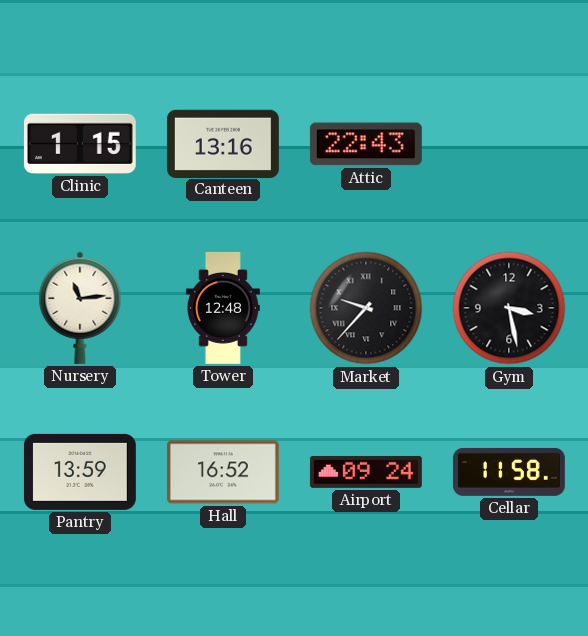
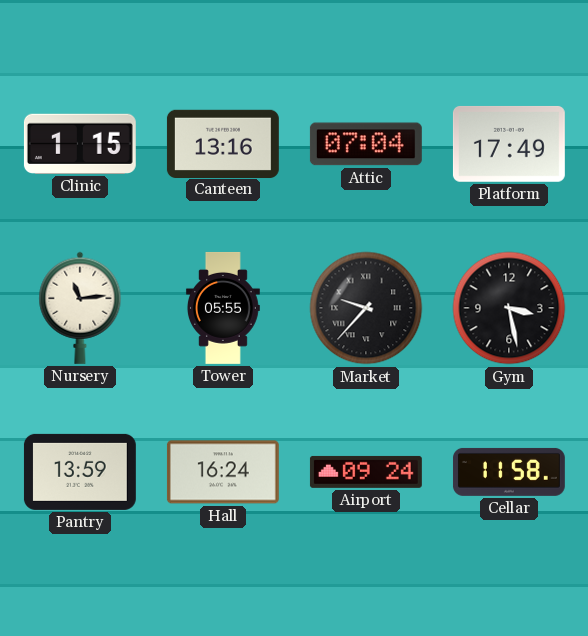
Attic: 22:43 -> 07:04 (366, 144)
Platform: none -> 17:49 (509, 144)
Tower: 12:48 -> 05:55 (223, 308)
Hall: 16:52 -> 16:24 (223, 472)
